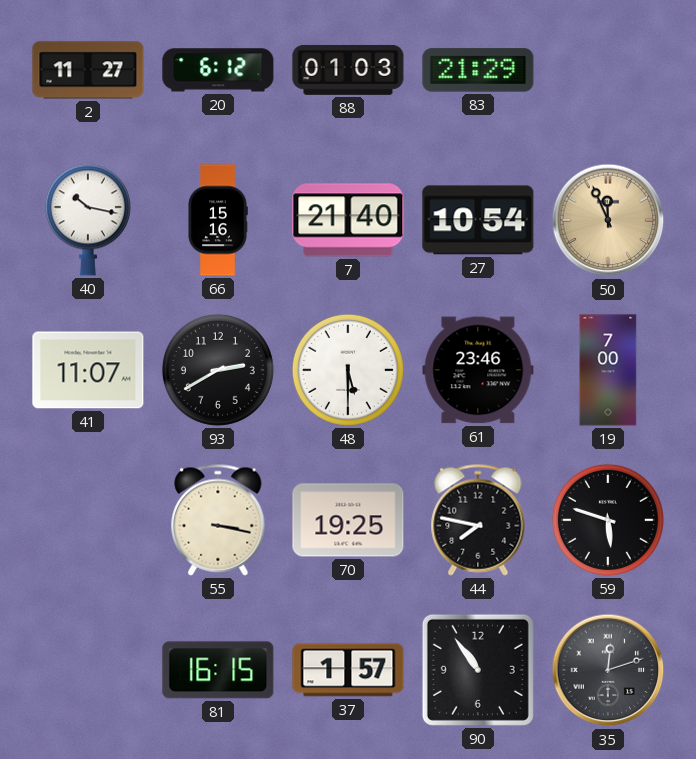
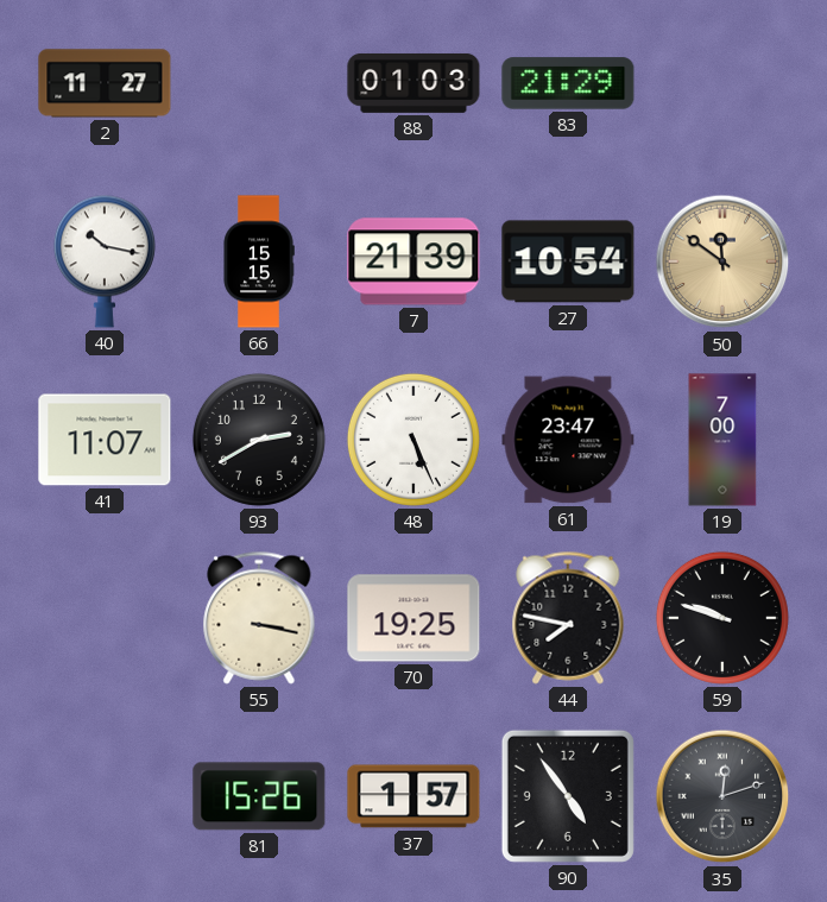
20: 6:12 -> none (218, 70)
66: 15:16 -> 15:15 (259, 261)
7: 21:40 -> 21:39 (414, 261)
50: 11:56 -> 11:51 (722, 261)
48: 5:30 -> 5:26 (414, 440)
61: 23:46 -> 23:47 (568, 440)
59: 5:48 -> 9:48 (722, 618)
81: 16:15 -> 15:26 (259, 796)
90: 10:54 -> 4:54 (568, 796)
